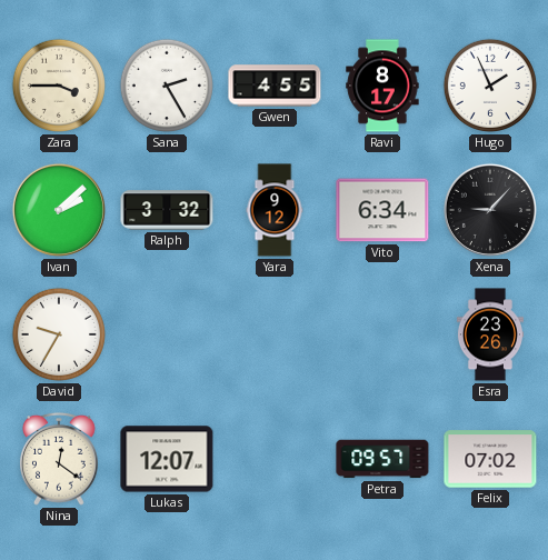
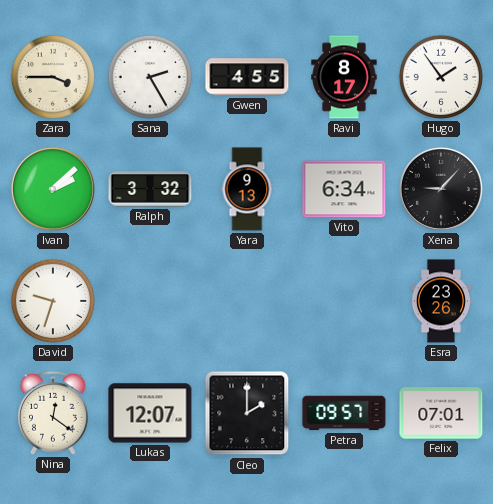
Hugo: 1:56 -> 1:54 (441, 77)
Yara: 9:12 -> 9:13 (247, 189)
David: 9:35 -> 9:33 (53, 301)
Cleo: none -> 2:00 (247, 413)
Felix: 07:02 -> 07:01 (441, 413)
